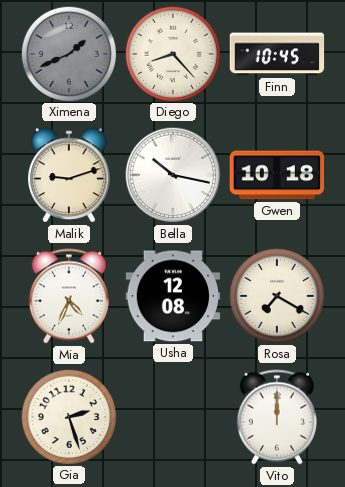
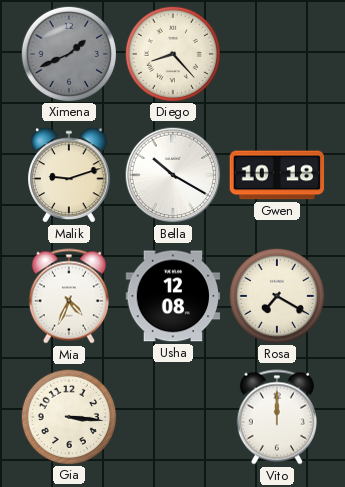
Finn: 10:45 -> none (277, 54)
Bella: 10:17 -> 10:20 (173, 175)
Gia: 2:27 -> 3:16 (68, 416)
